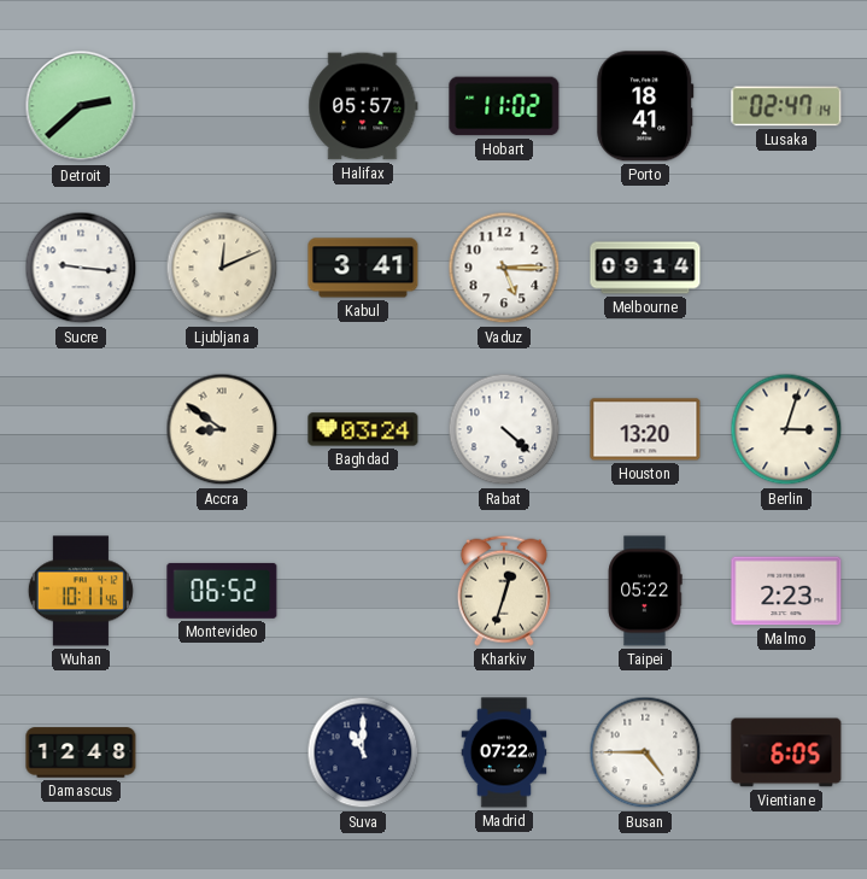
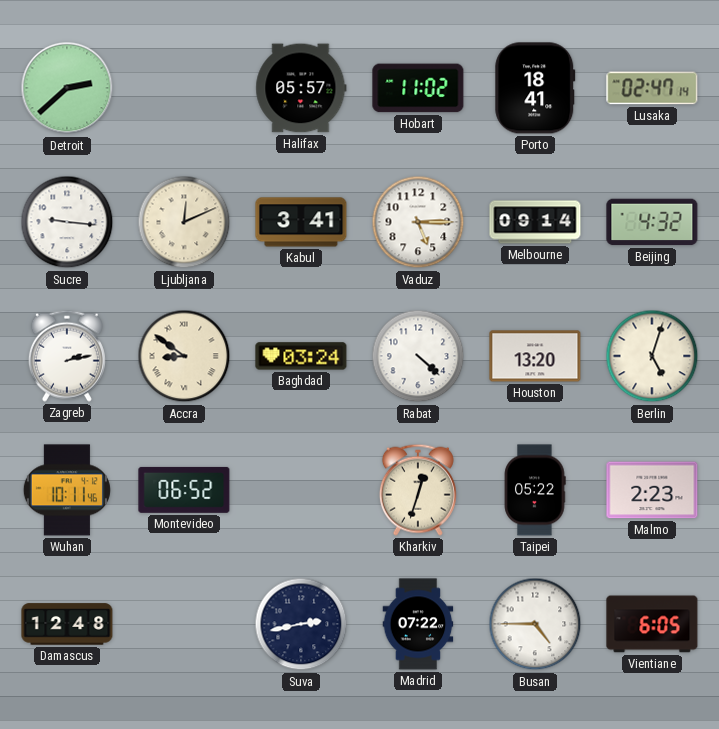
Beijing: none -> 4:32 (652, 222)
Zagreb: none -> 2:13 (67, 356)
Berlin: 3:03 -> 5:03 (652, 356)
Suva: 11:00 -> 2:43 (301, 624)
